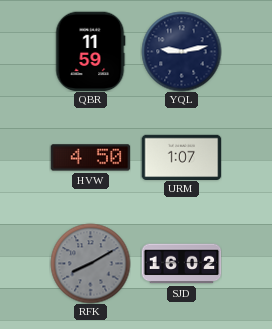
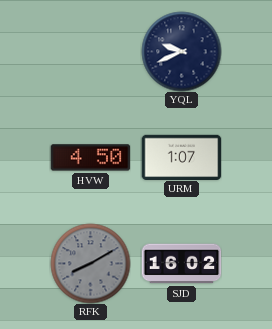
QBR: 11:59 -> none (91, 51)
YQL: 9:13 -> 9:41 (181, 51)
